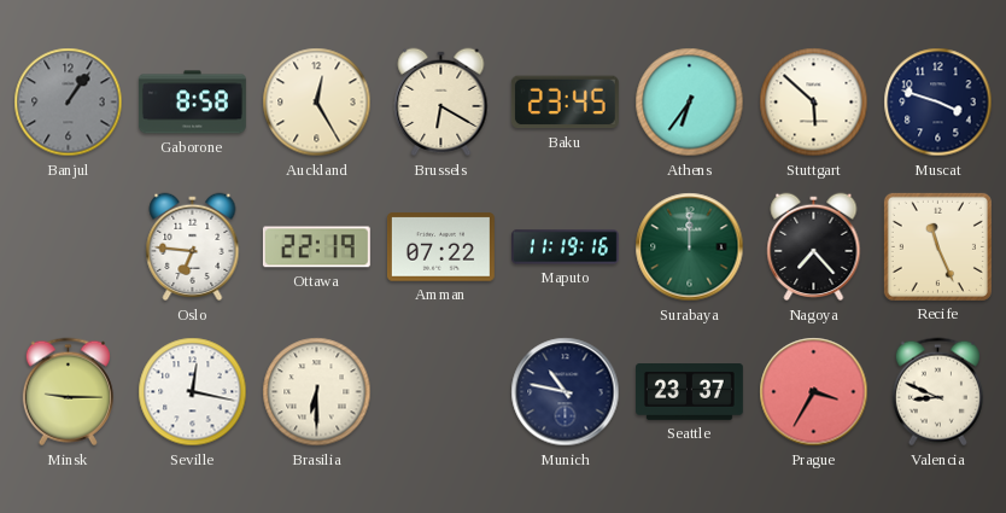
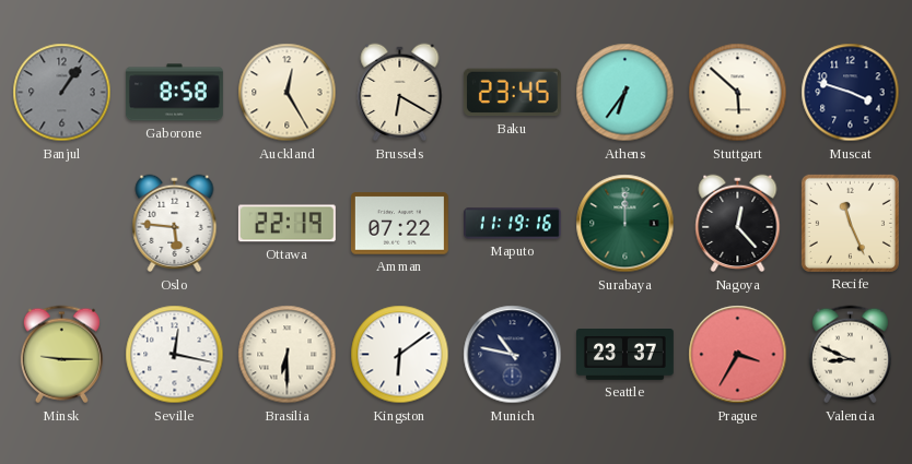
Oslo: 6:46 -> 5:46 (175, 224)
Nagoya: 7:23 -> 12:23 (738, 224)
Kingston: none -> 6:09 (400, 355)
